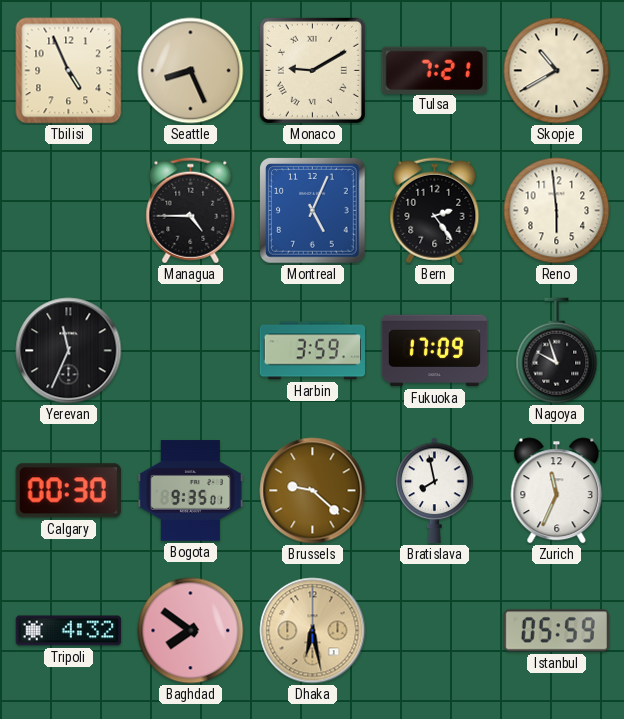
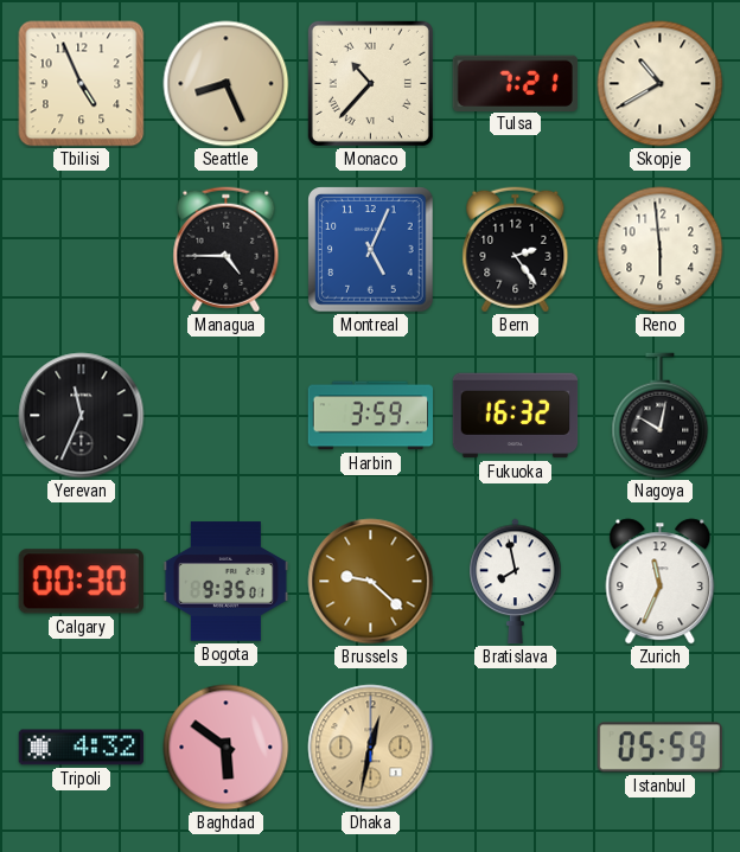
Monaco: 9:10 -> 10:37 (370, 83)
Fukuoka: 17:09 -> 16:32 (516, 416)
Nagoya: 9:57 -> 10:02 (661, 416)
Baghdad: 7:51 -> 5:51 (227, 748)
Dhaka: 6:28 -> 12:32 (371, 748)
